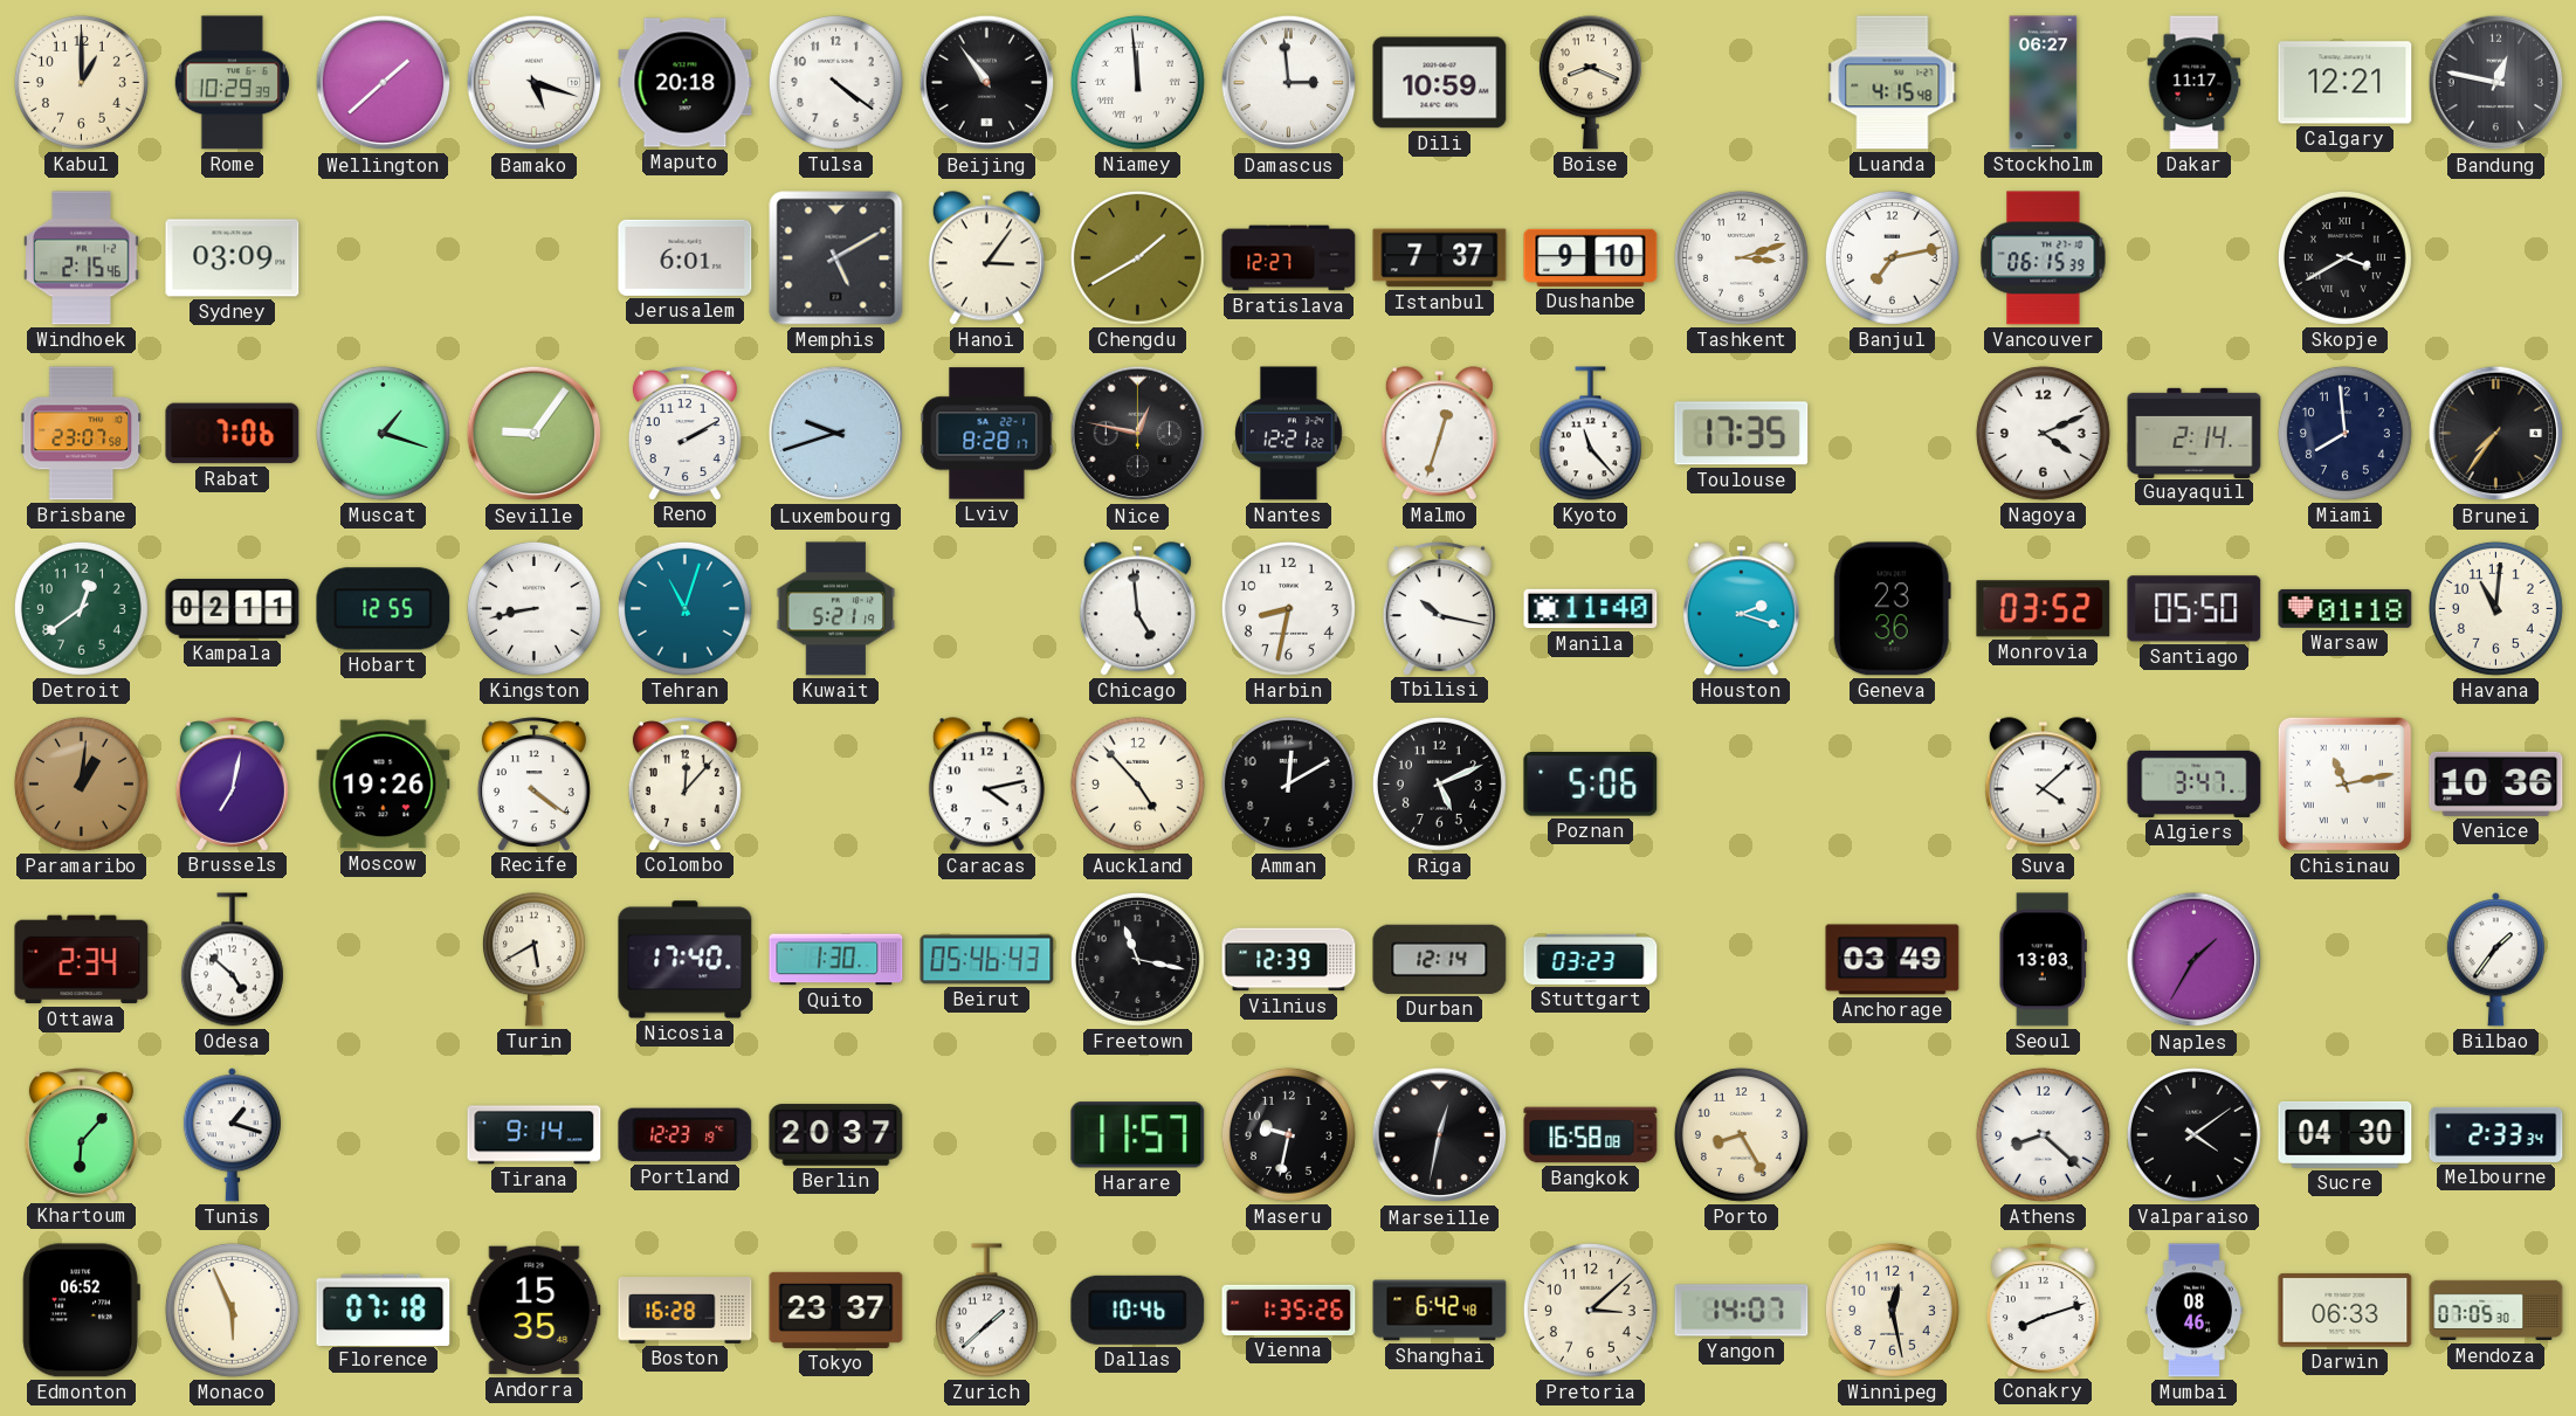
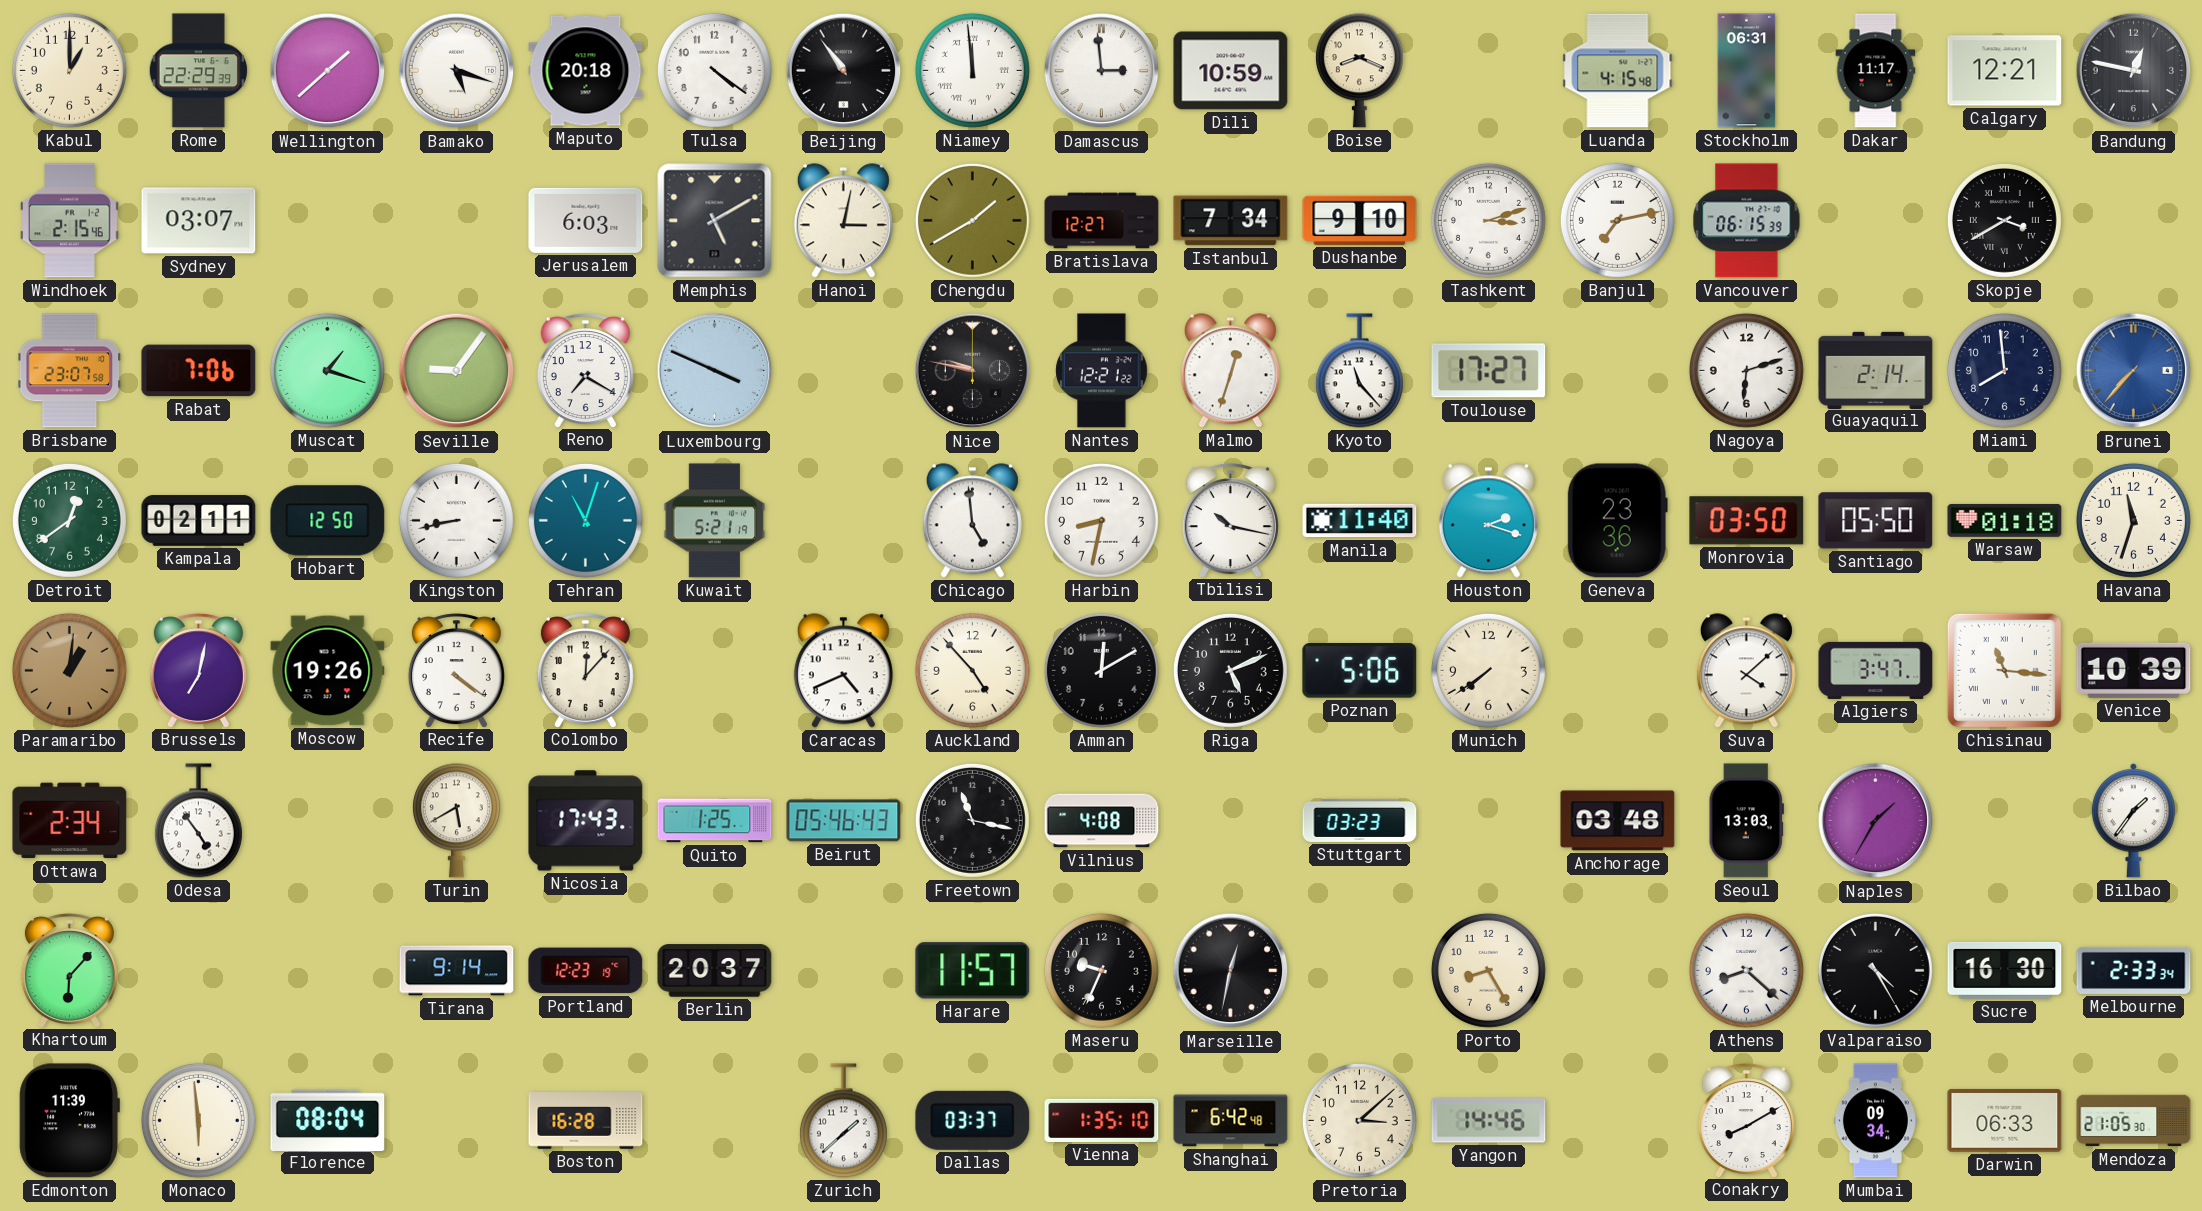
Rome: 10:29 -> 22:29 (198, 71)
Stockholm: 06:27 -> 06:31 (1747, 71)
Sydney: 03:09 -> 03:07 (199, 221)
Jerusalem: 6:01 -> 6:03 (586, 220)
Hanoi: 3:06 -> 3:02 (843, 221)
Istanbul: 7:37 -> 7:34 (1231, 221)
Reno: 2:10 -> 7:20 (585, 370)
Luxembourg: 9:42 -> 3:49 (715, 371)
Lviv: 8:28 -> none (987, 434)
Nice: 12:47 -> 9:47 (973, 371)
Toulouse: 17:35 -> 17:27 (1489, 371)
Nagoya: 4:11 -> 6:12 (1746, 370)
Brunei: 7:36 -> 7:37 (2134, 371)
Brunei dial: black -> blue (2134, 371)
Hobart: 12:55 -> 12:50 (328, 521)
Monrovia: 03:52 -> 03:50 (1747, 521)
Havana: 11:01 -> 11:33 (2133, 520)
Caracas: 4:13 -> 4:41 (843, 671)
Munich: none -> 7:39 (1488, 670)
Chisinau: 11:13 -> 11:16 (2004, 670)
Venice: 10:36 -> 10:39 (2134, 670)
Odesa: 4:52 -> 4:54 (198, 821)
Nicosia: 17:40 -> 17:43 (586, 821)
Quito: 1:30 -> 1:25 (715, 821)
Vilnius: 12:39 -> 4:08 (1102, 821)
Durban: 12:14 -> none (1440, 959)
Anchorage: 03:49 -> 03:48 (1618, 821)
Tunis: 1:18 -> none (232, 1135)
Maseru: 9:32 -> 9:34 (1101, 970)
Bangkok: 16:58 -> none (1591, 1135)
Valparaiso: 4:09 -> 4:25 (1875, 970)
Sucre: 04:30 -> 16:30 (2005, 970)
Edmonton: 06:52 -> 11:39 (69, 1121)
Monaco: 5:56 -> 5:59 (198, 1120)
Florence: 07:18 -> 08:04 (328, 1120)
Andorra: 15:35 -> none (535, 1311)
Tokyo: 23:37 -> none (836, 1310)
Dallas: 10:46 -> 03:37 (973, 1120)
Vienna: 1:35:26 -> 1:35:10 (1102, 1120)
Yangon: 14:07 -> 14:46 (1489, 1121)
Winnipeg: 12:28 -> none (1892, 1310)
Conakry: 8:12 -> 8:10 (1746, 1120)
Mumbai: 08:46 -> 09:34 (1875, 1121)
Mendoza: 07:05 -> 21:05 (2134, 1121)
